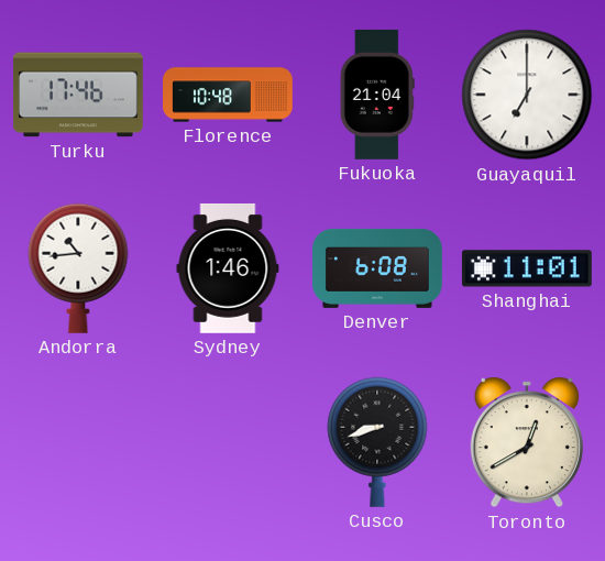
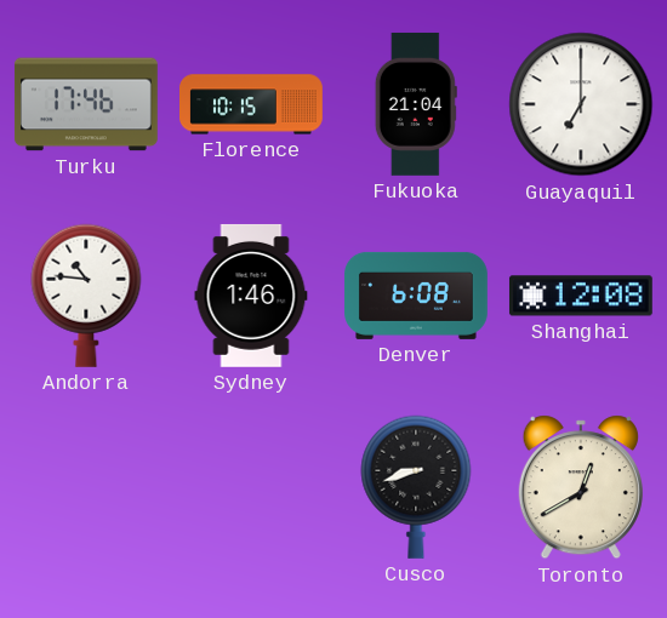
Florence: 10:48 -> 10:15 (252, 104)
Andorra: 10:44 -> 10:46 (86, 296)
Shanghai: 11:01 -> 12:08 (581, 296)
